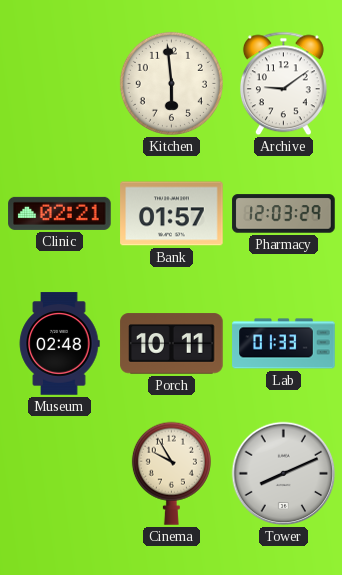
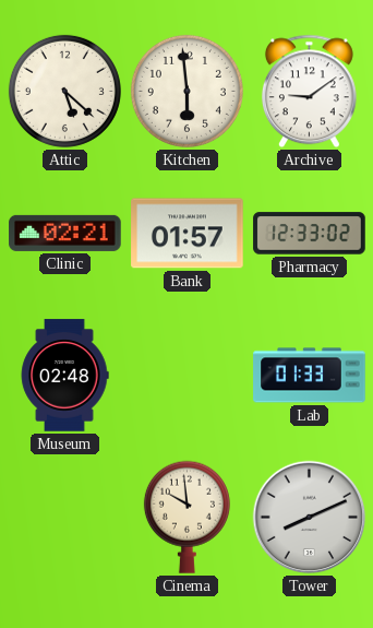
Attic: none -> 5:22 (64, 91)
Pharmacy: 12:03 -> 12:33 (310, 234)
Porch: 10:11 -> none (172, 344)
Cinema: 9:55 -> 9:59 (186, 517)
